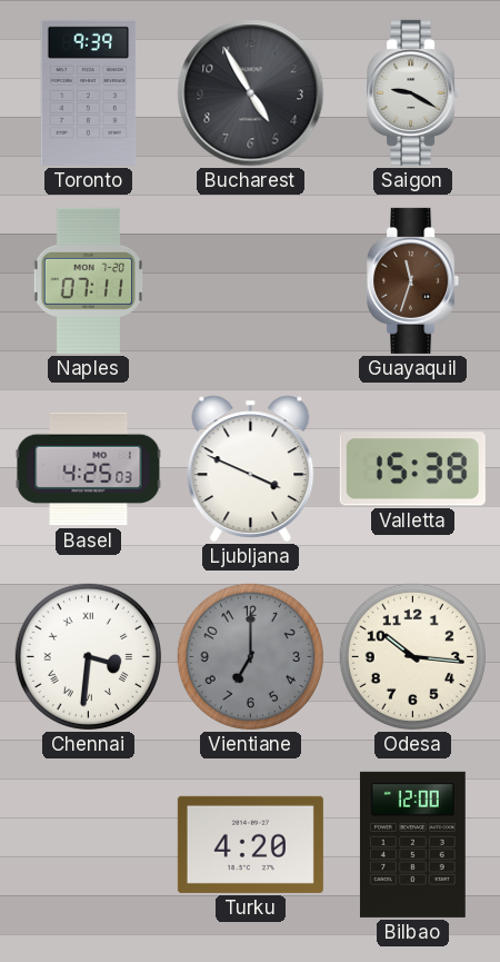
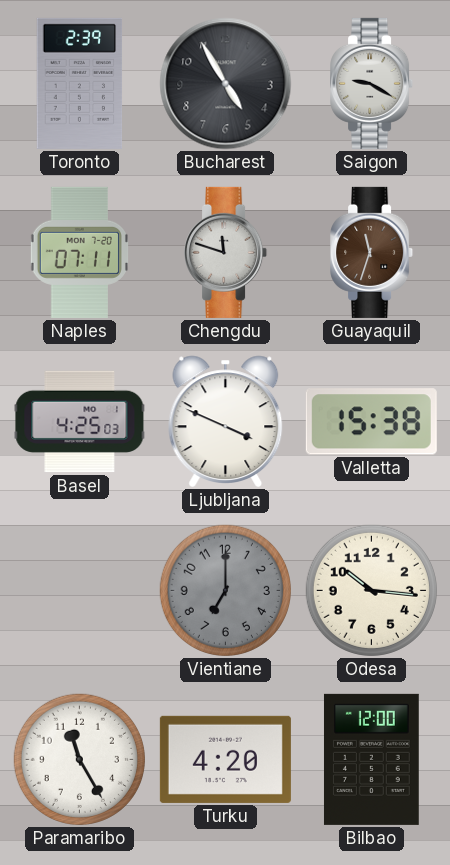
Toronto: 9:39 -> 2:39 (80, 83)
Chengdu: none -> 11:48 (226, 252)
Chennai: 3:31 -> none (88, 656)
Paramaribo: none -> 11:25 (79, 759)
